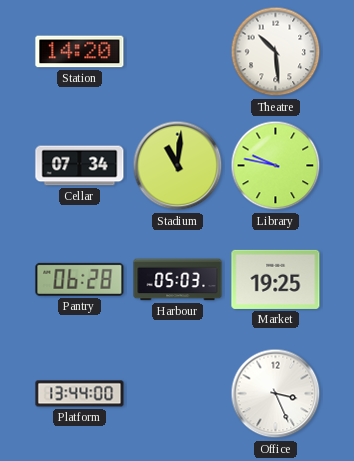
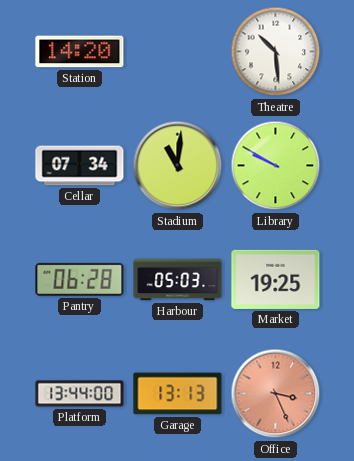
Library: 9:47 -> 9:50 (276, 166)
Garage: none -> 13:13 (178, 394)
Office dial: white -> salmon (276, 394)
